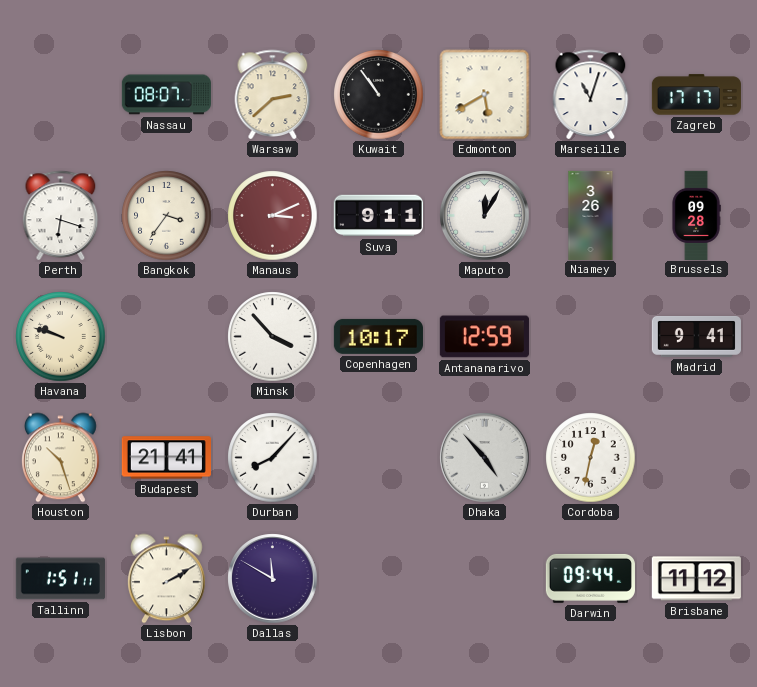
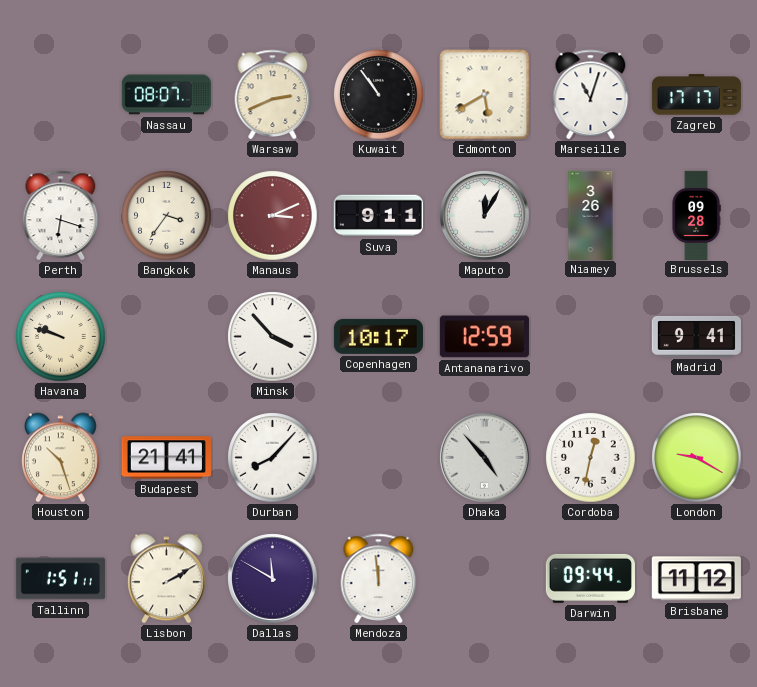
Warsaw: 2:38 -> 2:41 (273, 94)
London: none -> 9:20 (697, 458)
Mendoza: none -> 11:59 (379, 578)
